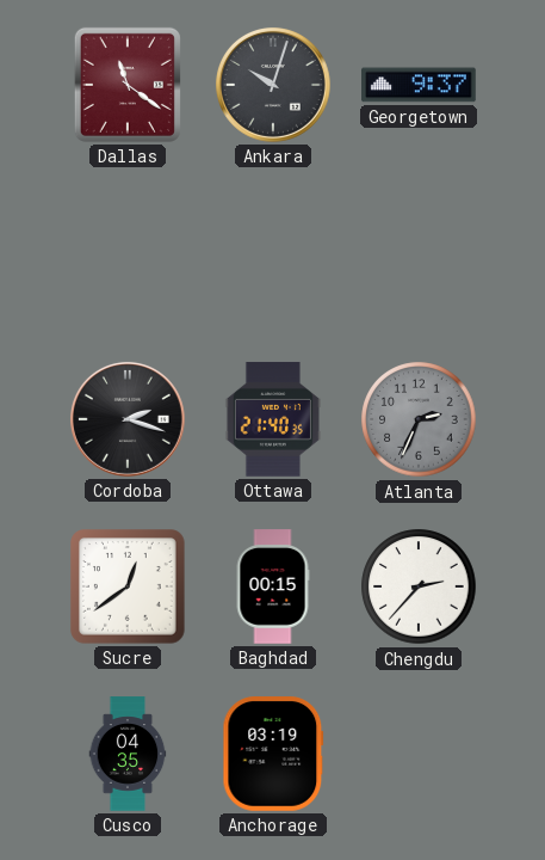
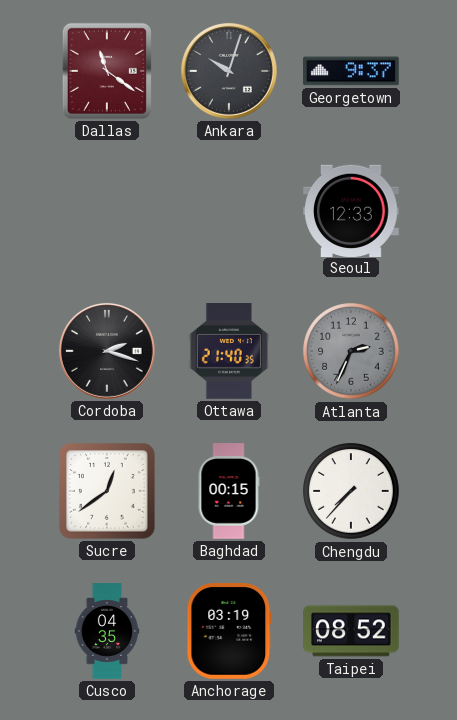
Seoul: none -> 12:33 (351, 210)
Chengdu: 2:37 -> 7:37 (351, 491)
Taipei: none -> 08:52 (351, 631)
